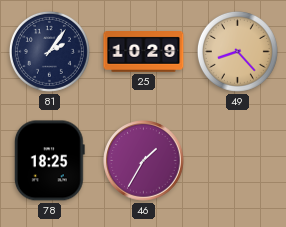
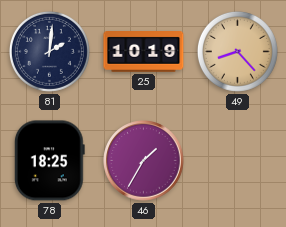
81: 2:06 -> 2:01 (49, 51)
25: 10:29 -> 10:19 (144, 52)
